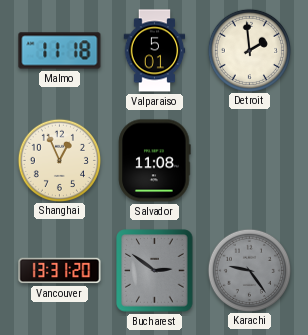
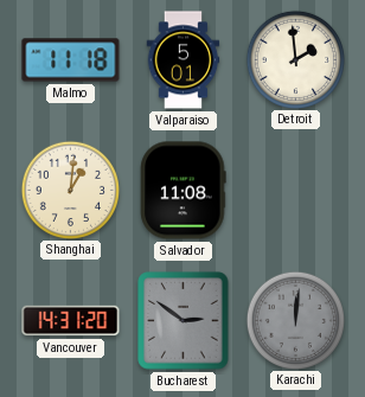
Shanghai: 12:56 -> 1:01 (70, 190)
Vancouver: 13:31 -> 14:31 (71, 321)
Karachi: 9:24 -> 12:01 (295, 320)
